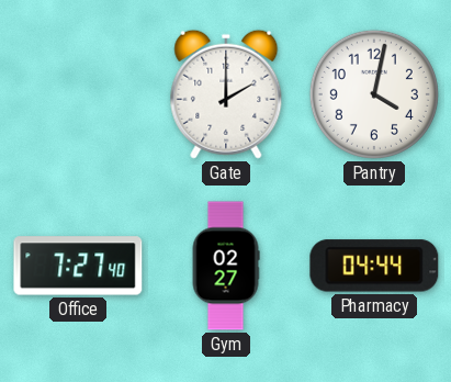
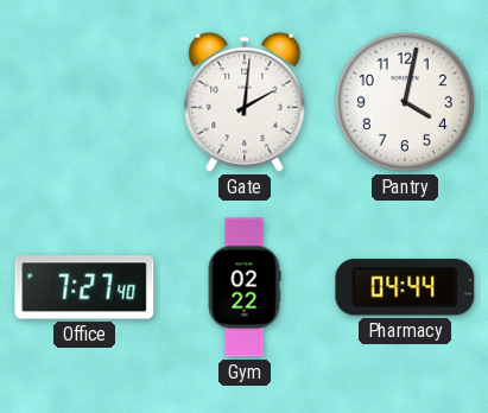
Gate: 2:00 -> 2:01 (245, 102)
Gym: 02:27 -> 02:22 (245, 287)
